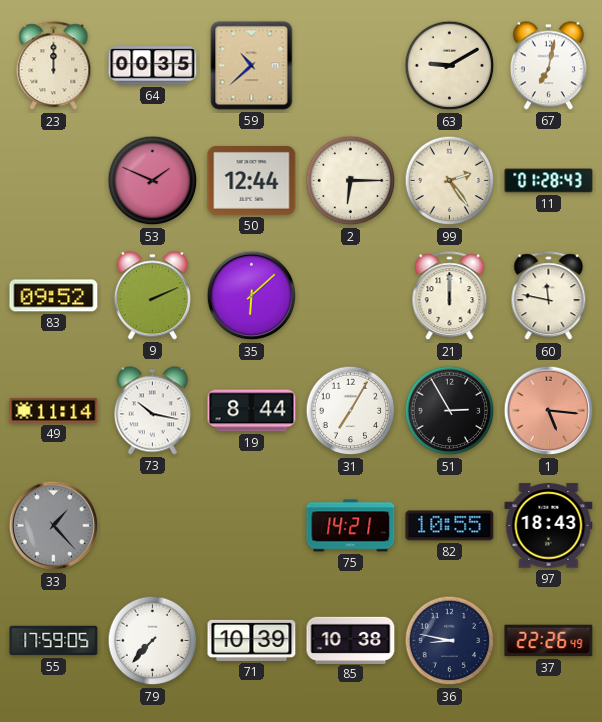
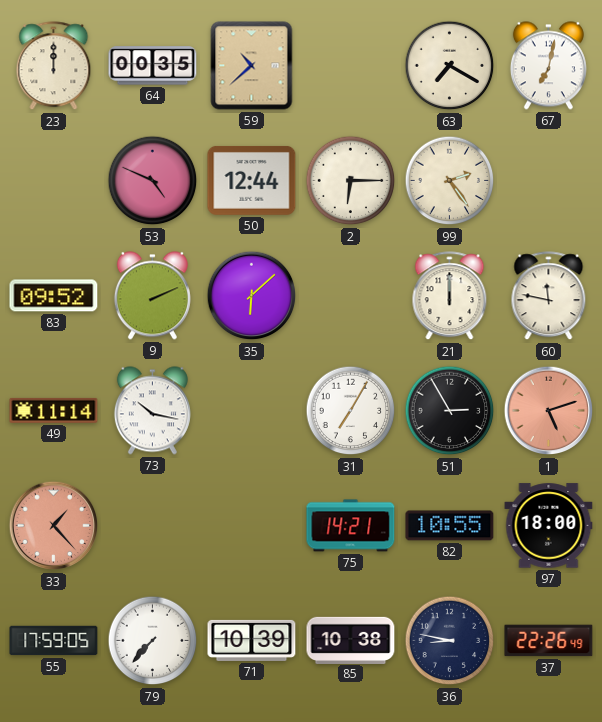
63: 9:10 -> 7:20 (450, 66)
53: 1:49 -> 4:49 (153, 181)
11: 01:28 -> none (549, 181)
19: 8:44 -> none (252, 411)
1: 5:16 -> 5:12 (549, 411)
33 dial: grey -> salmon (54, 526)
97: 18:43 -> 18:00 (549, 526)
